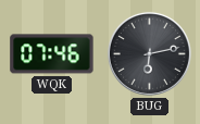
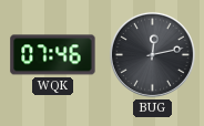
BUG: 6:13 -> 12:13 (152, 54)
